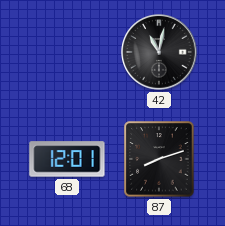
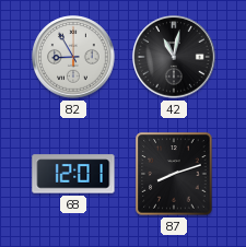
82: none -> 8:55 (73, 57)
